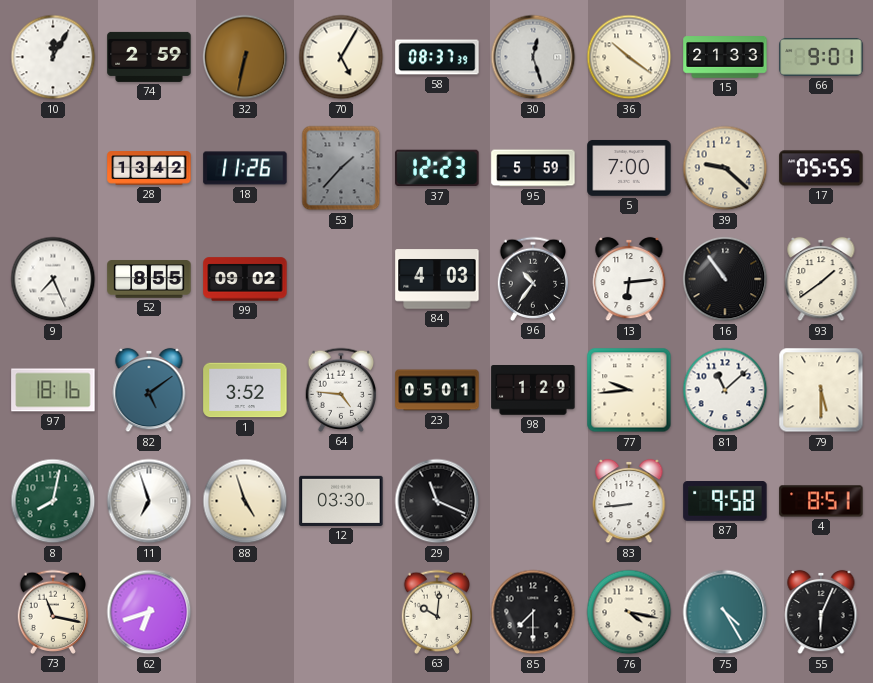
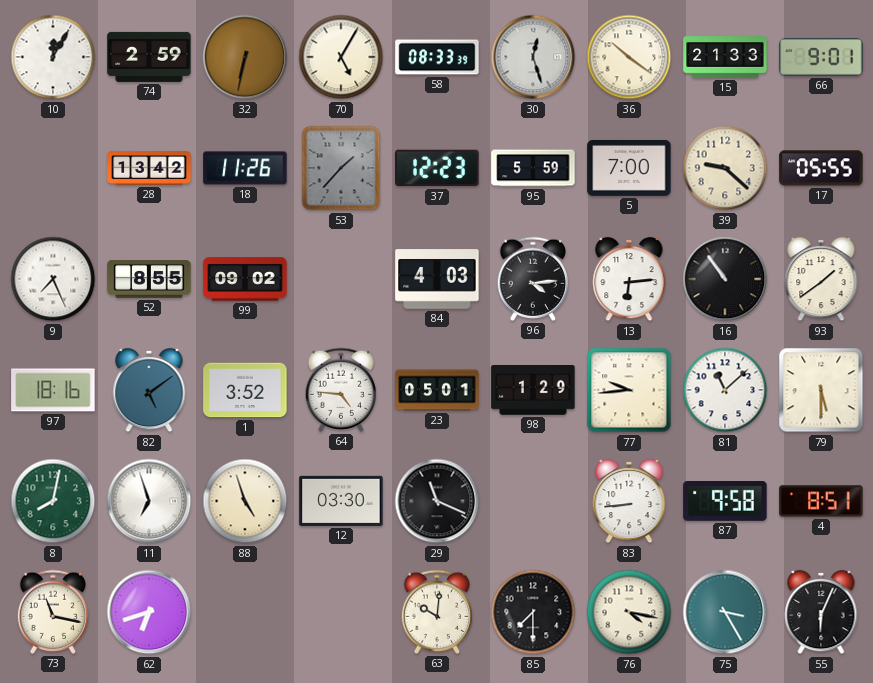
58: 08:37 -> 08:33 (437, 57)
96: 10:36 -> 4:14 (533, 279)
75: 4:25 -> 3:25 (725, 612)
